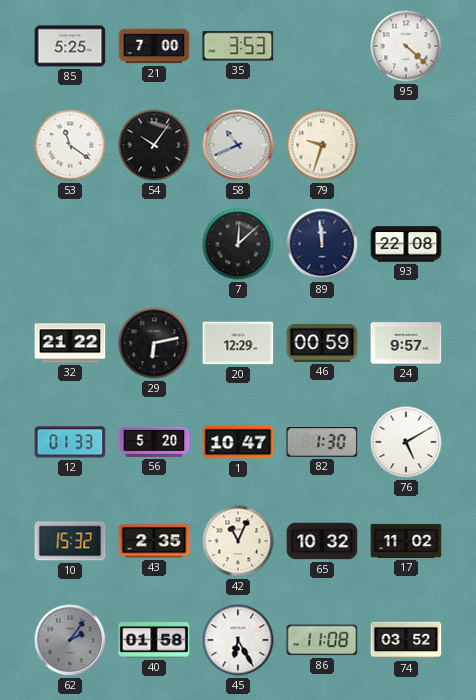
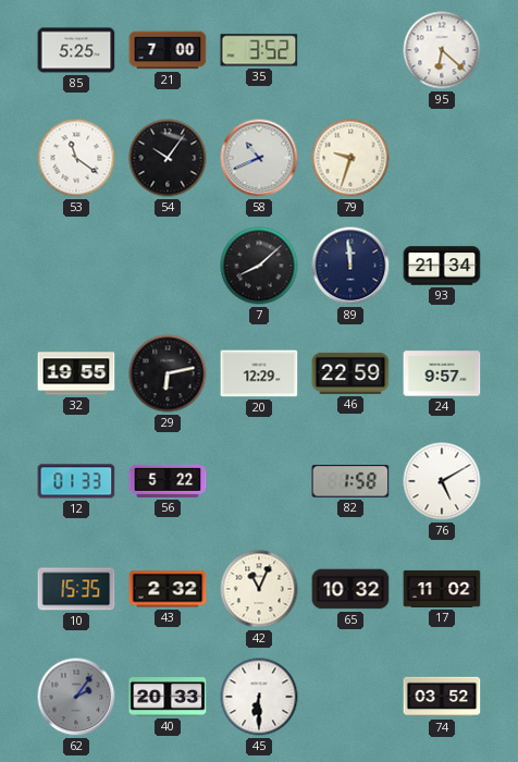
35: 3:53 -> 3:52 (259, 50)
95: 4:22 -> 6:22 (442, 50)
7: 12:08 -> 8:08 (259, 266)
93: 22:08 -> 21:34 (442, 266)
32: 21:22 -> 19:55 (76, 373)
46: 00:59 -> 22:59 (350, 373)
56: 5:20 -> 5:22 (168, 481)
1: 10:47 -> none (238, 442)
82: 1:30 -> 1:58 (350, 481)
10: 15:32 -> 15:35 (76, 589)
43: 2:35 -> 2:32 (168, 589)
40: 01:58 -> 20:33 (168, 698)
45: 6:25 -> 6:30 (259, 697)
86: 11:08 -> none (322, 640)
